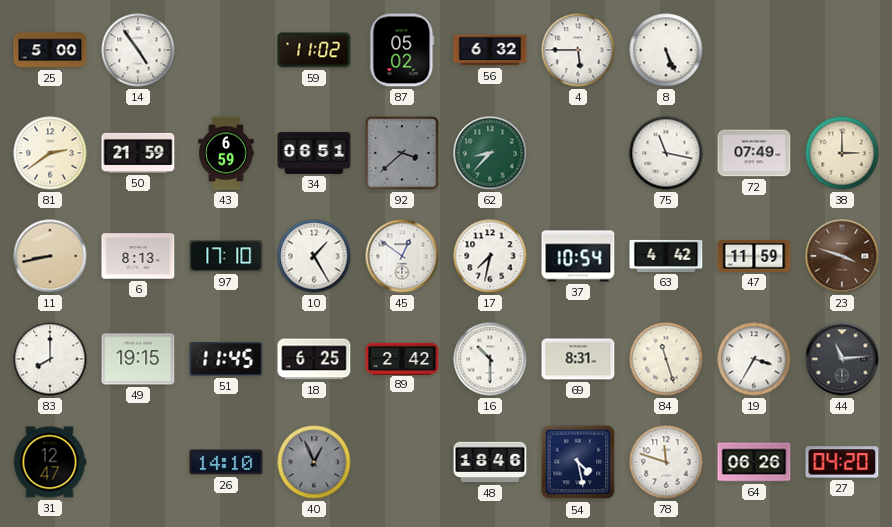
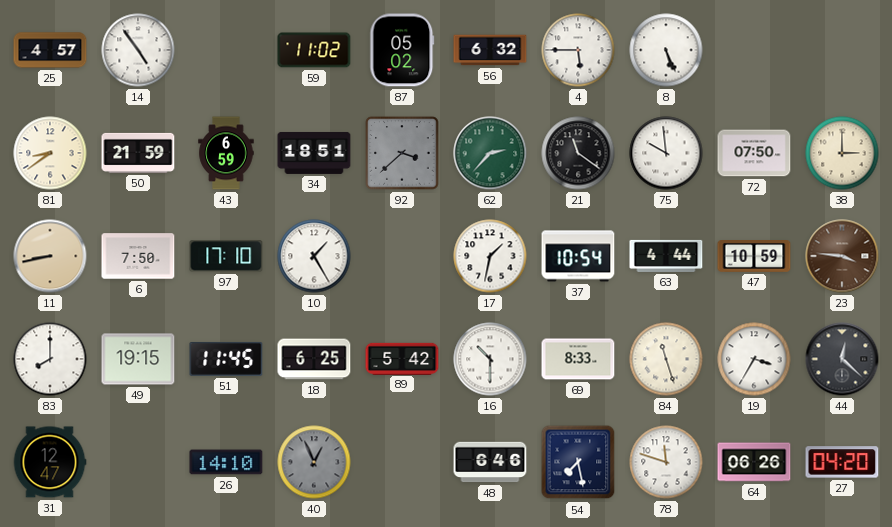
25: 5:00 -> 4:57 (50, 50)
81: 2:39 -> 8:39 (50, 153)
34: 06:51 -> 18:51 (314, 153)
62: 8:37 -> 2:37 (490, 153)
21: none -> 11:21 (578, 153)
75: 11:17 -> 9:59 (666, 153)
72: 07:49 -> 07:50 (754, 153)
6: 8:13 -> 7:50 (138, 256)
45: 12:51 -> none (402, 256)
17: 7:32 -> 1:32 (490, 256)
63: 4:42 -> 4:44 (666, 256)
47: 11:59 -> 10:59 (754, 257)
23: 3:48 -> 3:46 (842, 256)
89: 2:42 -> 5:42 (402, 358)
69: 8:31 -> 8:33 (578, 359)
44: 11:14 -> 12:22 (842, 359)
48: 18:46 -> 6:46 (490, 462)
54: 4:28 -> 7:28 (578, 462)
